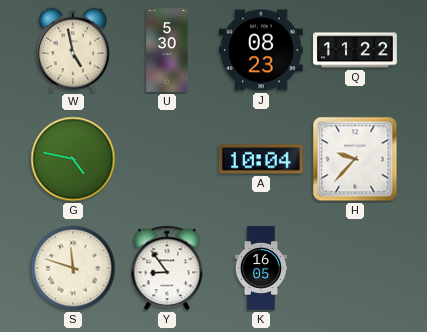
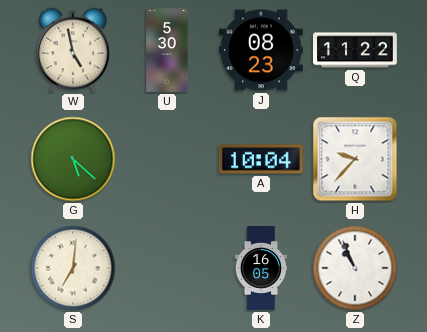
G: 4:47 -> 5:22 (73, 159)
S: 11:48 -> 7:01 (73, 268)
Y: 8:54 -> none (167, 268)
Z: none -> 10:56 (355, 268)
